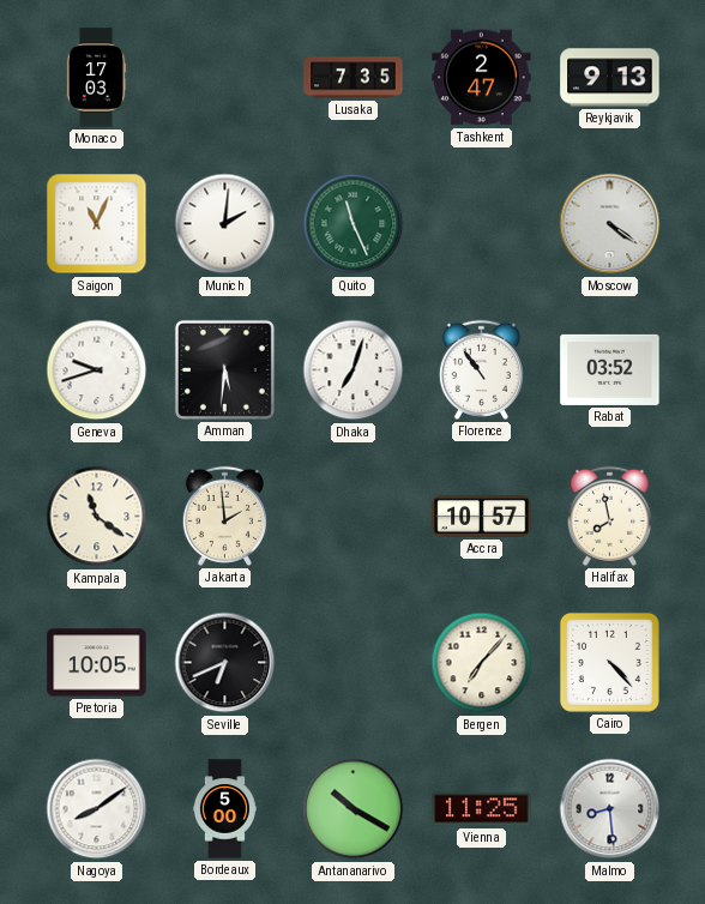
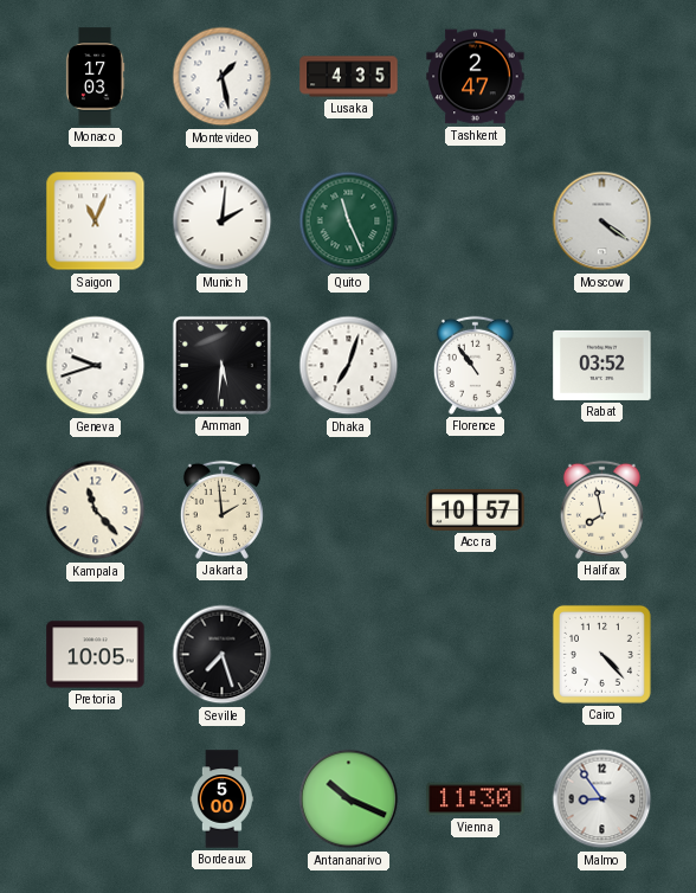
Montevideo: none -> 1:28 (223, 77)
Lusaka: 7:35 -> 4:35 (349, 77)
Reykjavik: 9:13 -> none (610, 78)
Kampala: 11:21 -> 11:23 (96, 510)
Seville: 6:41 -> 7:27 (223, 655)
Bergen: 7:07 -> none (482, 663)
Nagoya: 8:09 -> none (97, 809)
Antananarivo: 10:20 -> 10:19 (349, 799)
Vienna: 11:25 -> 11:30 (476, 799)
Malmo: 8:29 -> 8:54 (602, 799)
